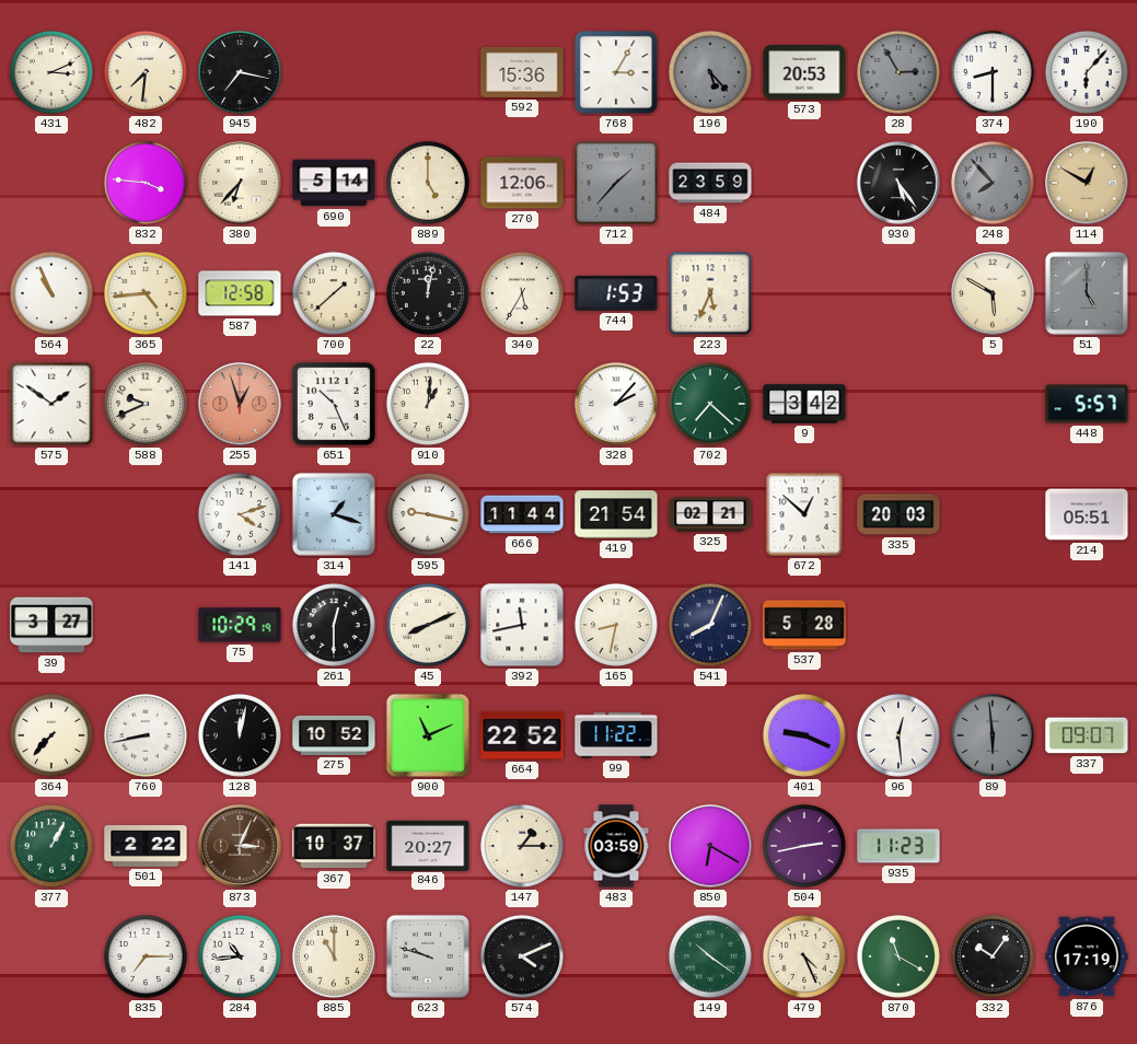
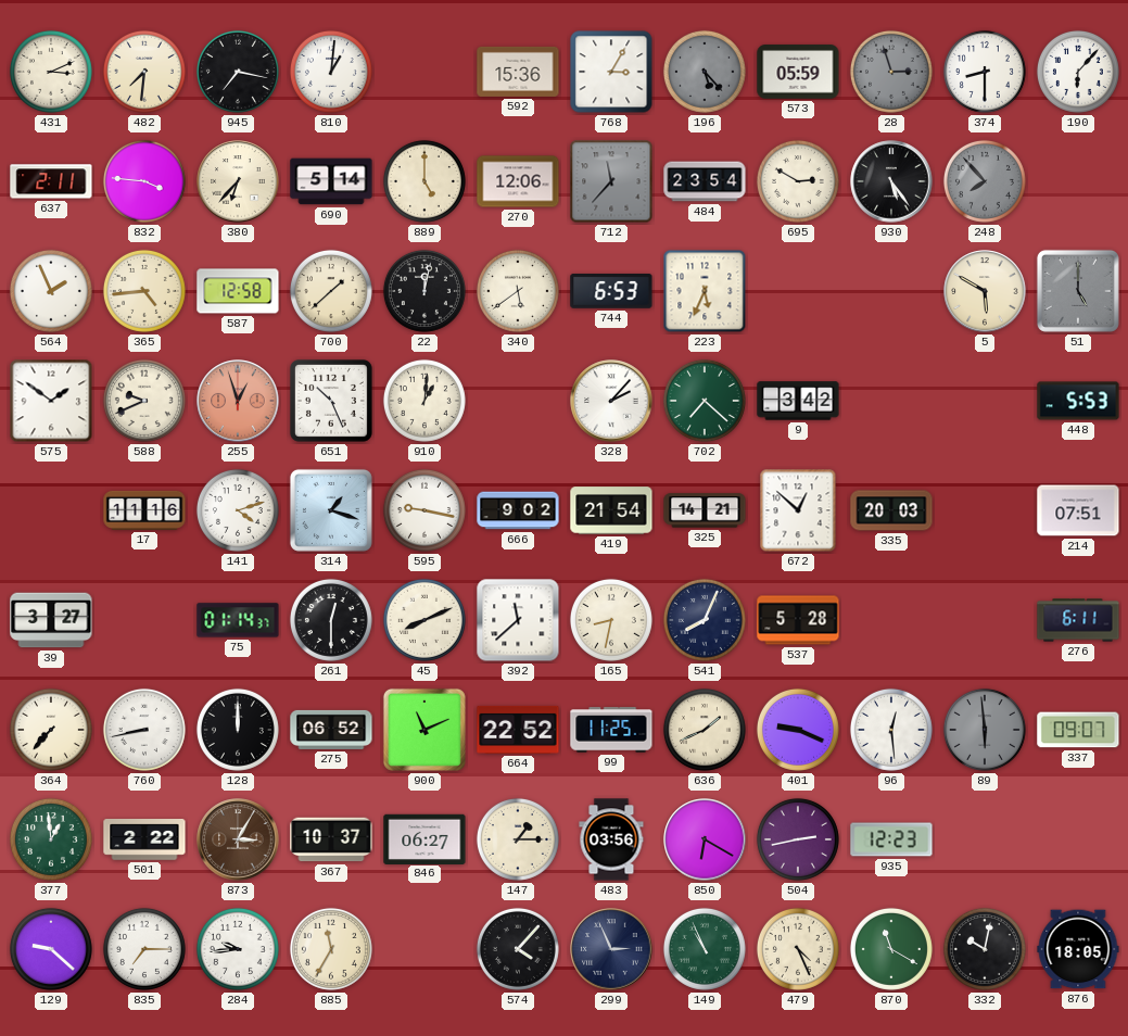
810: none -> 1:01 (331, 72)
573: 20:53 -> 05:59 (798, 72)
28: 2:55 -> 2:57 (891, 72)
637: none -> 2:11 (51, 181)
712: 1:37 -> 11:37 (611, 181)
484: 23:59 -> 23:54 (705, 181)
695: none -> 2:50 (798, 181)
114: 12:50 -> none (1087, 183)
564: 10:56 -> 1:56 (51, 291)
340: 5:35 -> 5:39 (518, 291)
744: 1:53 -> 6:53 (611, 291)
448: 5:57 -> 5:53 (1078, 401)
17: none -> 11:16 (144, 510)
666: 11:44 -> 9:02 (518, 510)
325: 02:21 -> 14:21 (705, 510)
214: 05:51 -> 07:51 (1078, 510)
75: 10:29 -> 01:14 (238, 620)
392: 11:43 -> 11:38 (518, 620)
276: none -> 6:11 (1078, 620)
128: 12:02 -> 12:00 (238, 730)
275: 10:52 -> 06:52 (331, 730)
99: 11:22 -> 11:25 (611, 730)
636: none -> 1:41 (705, 730)
377: 1:05 -> 12:59 (51, 839)
873: 3:04 -> 3:05 (238, 839)
846: 20:27 -> 06:27 (424, 838)
483: 03:59 -> 03:56 (611, 839)
935: 11:23 -> 12:23 (891, 839)
129: none -> 9:22 (51, 949)
284: 10:44 -> 9:44 (238, 949)
885: 11:00 -> 11:35 (331, 949)
623: 9:48 -> none (428, 956)
574: 4:11 -> 4:07 (518, 949)
299: none -> 2:56 (611, 949)
149: 10:21 -> 10:56 (705, 949)
332: 10:06 -> 10:02 (985, 949)
876: 17:19 -> 18:05 (1078, 949)
